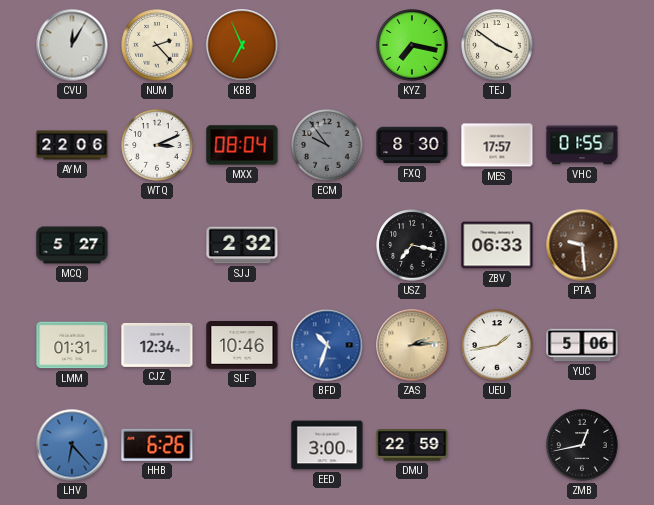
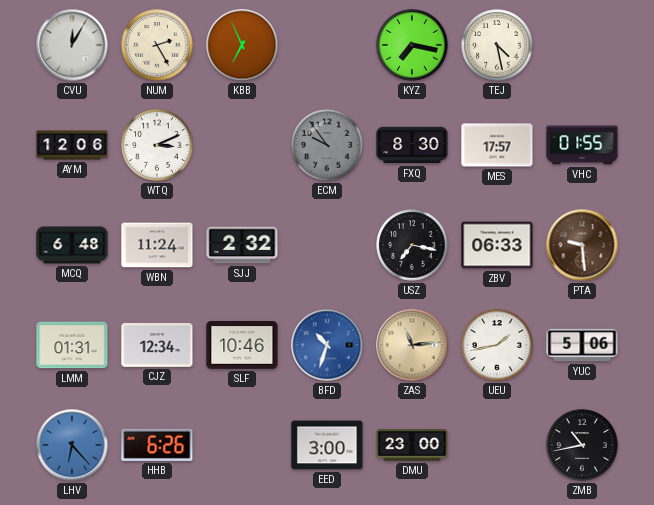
NUM: 2:23 -> 2:25 (157, 45)
TEJ: 3:51 -> 4:28 (497, 45)
AYM: 22:06 -> 12:06 (72, 145)
MXX: 08:04 -> none (242, 145)
MCQ: 5:27 -> 6:48 (72, 245)
WBN: none -> 11:24 (157, 245)
ZAS: 2:14 -> 11:14 (412, 345)
DMU: 22:59 -> 23:00 (412, 445)
ZMB: 12:43 -> 10:43 (582, 445)
